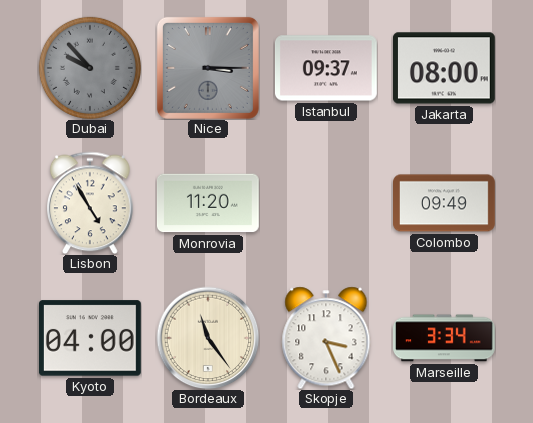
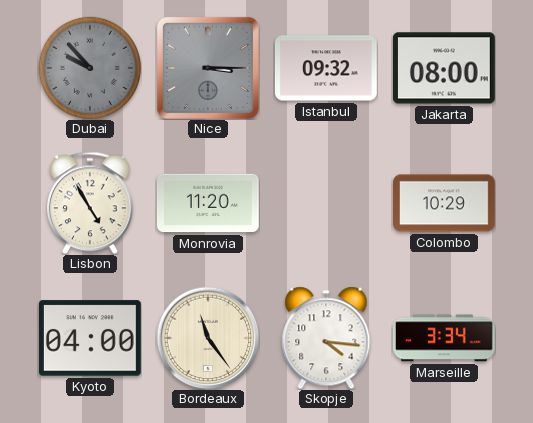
Istanbul: 09:37 -> 09:32 (326, 68)
Colombo: 09:49 -> 10:29 (445, 203)
Skopje: 3:26 -> 4:16 (326, 338)
